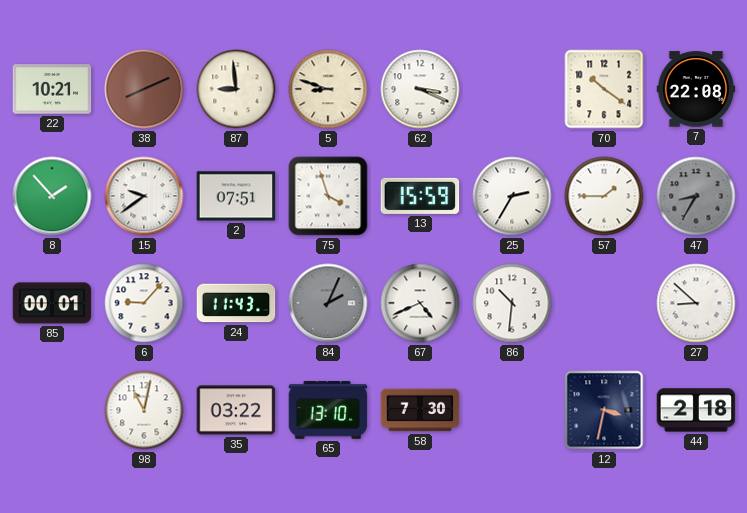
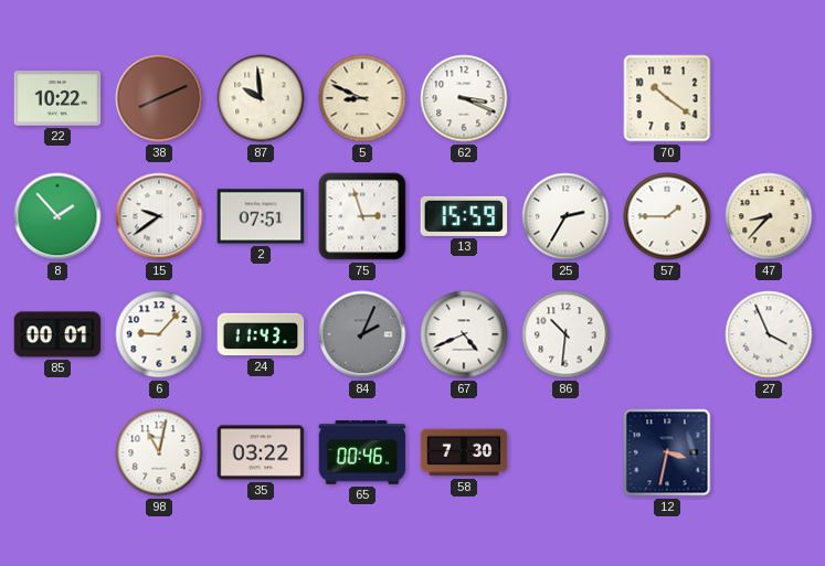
22: 10:21 -> 10:22 (57, 98)
87: 8:59 -> 9:59 (261, 98)
5: 8:48 -> 8:49 (362, 98)
7: 22:08 -> none (696, 89)
75: 3:57 -> 2:57 (362, 216)
47: 8:35 -> 8:37 (769, 216)
47 dial: grey -> cream (769, 216)
27: 8:52 -> 3:56 (769, 334)
65: 13:10 -> 00:46 (362, 452)
44: 2:18 -> none (696, 410)
